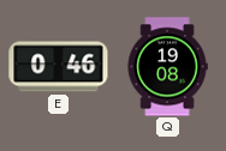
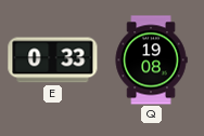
E: 0:46 -> 0:33 (53, 60)
